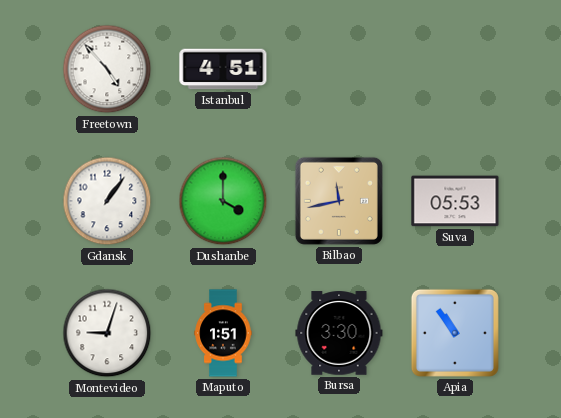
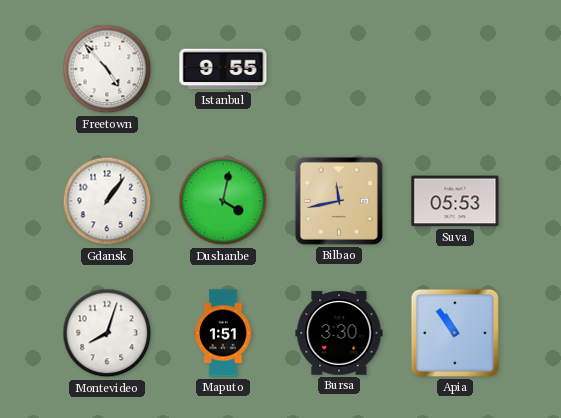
Istanbul: 4:51 -> 9:55 (223, 69)
Dushanbe: 4:00 -> 4:02 (223, 201)
Montevideo: 9:03 -> 8:03 (107, 333)
